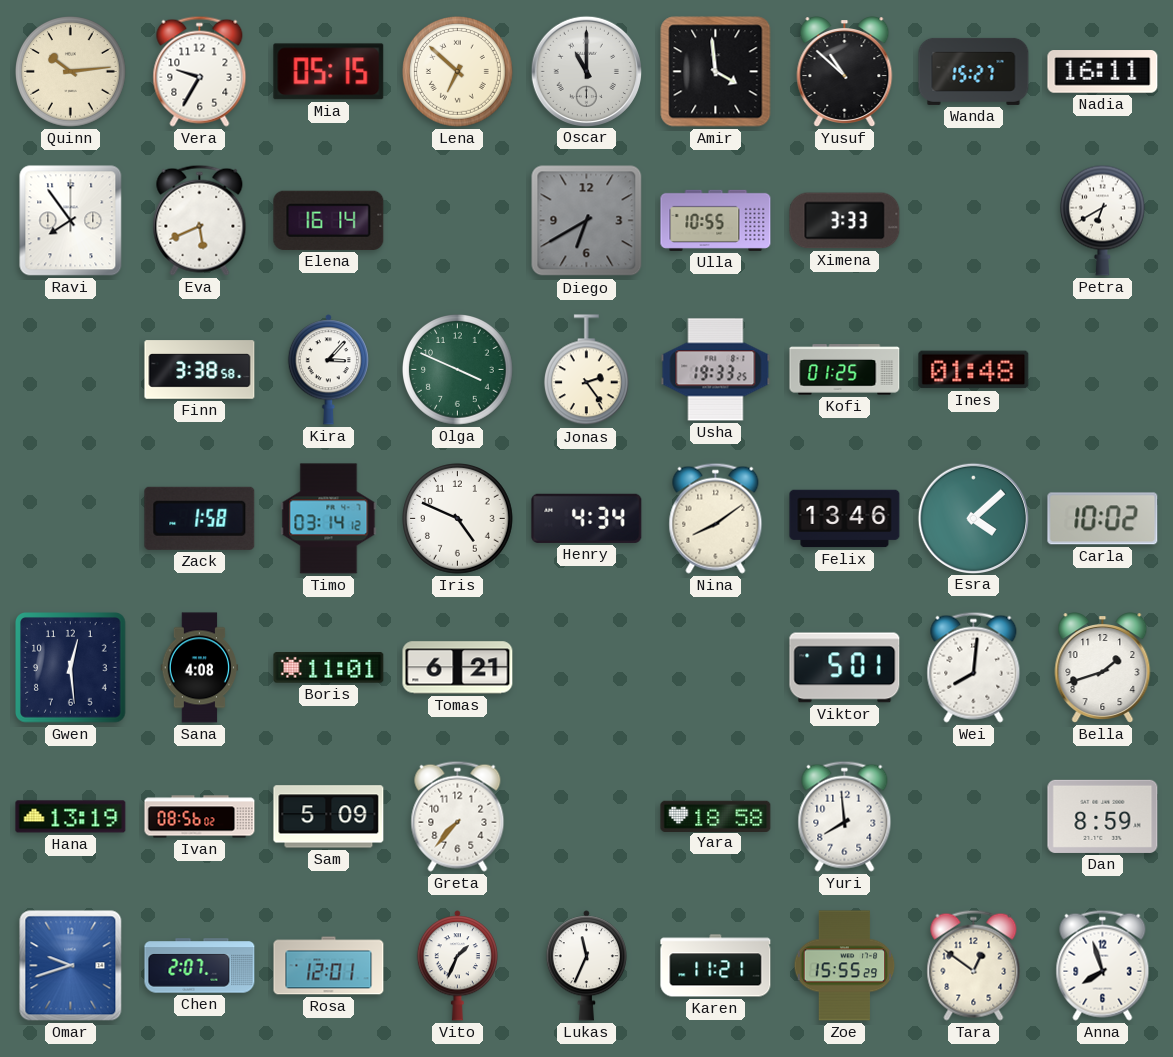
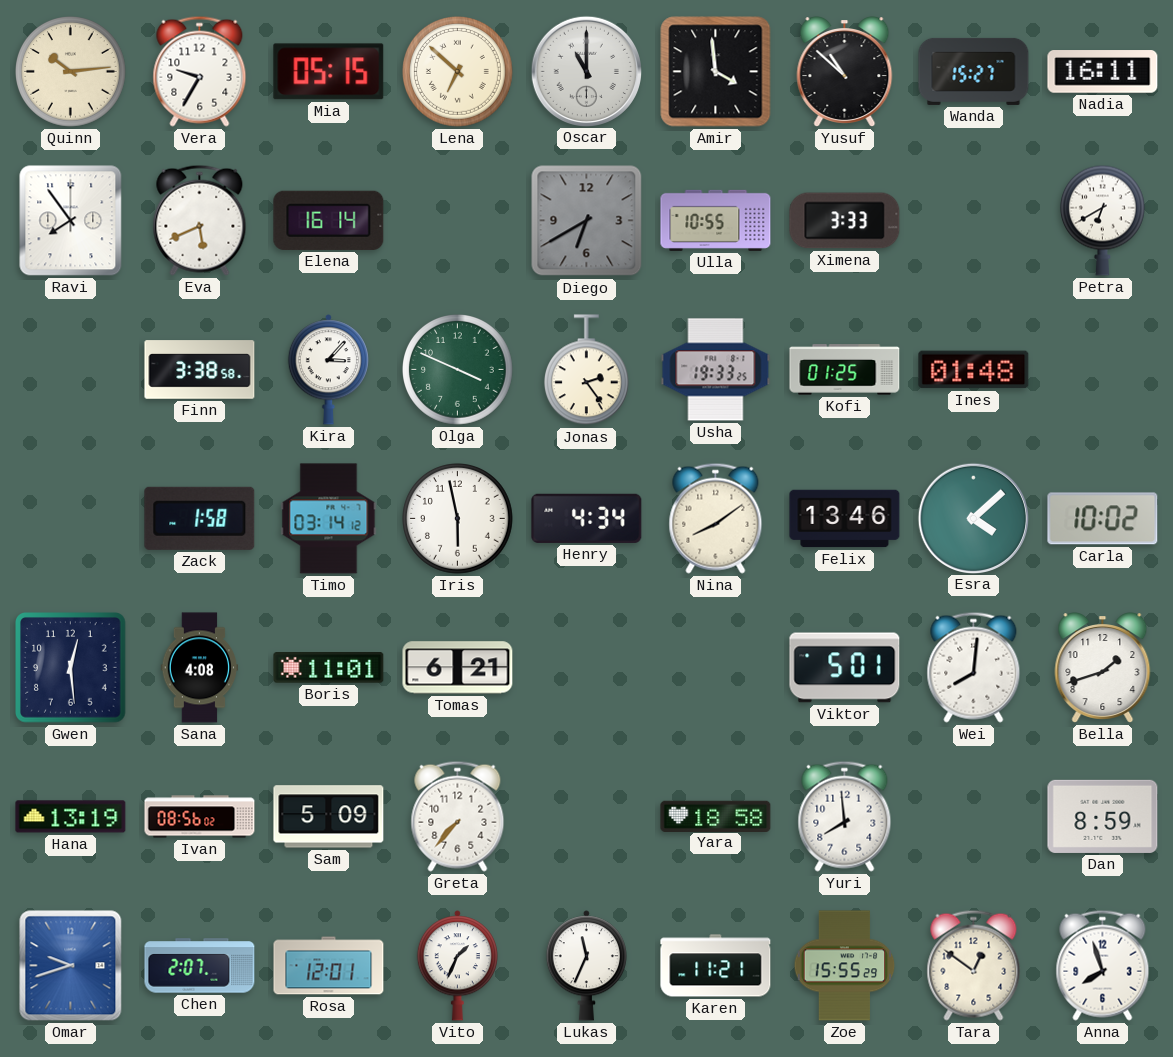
Iris: 4:49 -> 5:58 (458, 519)
